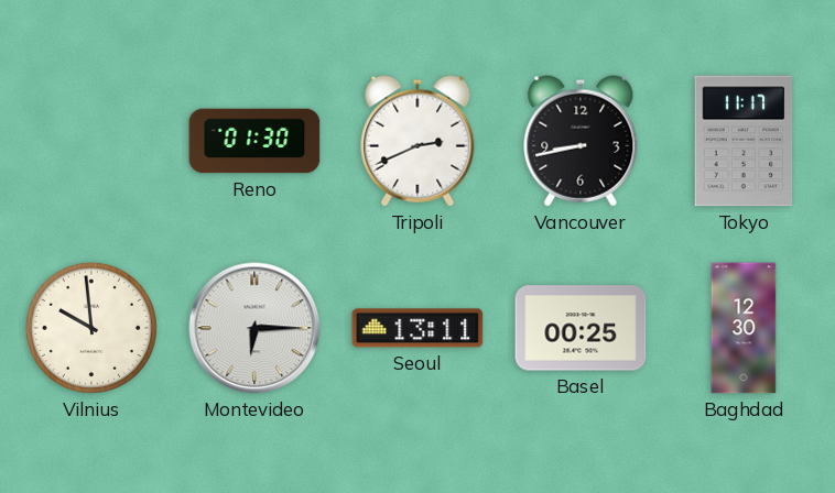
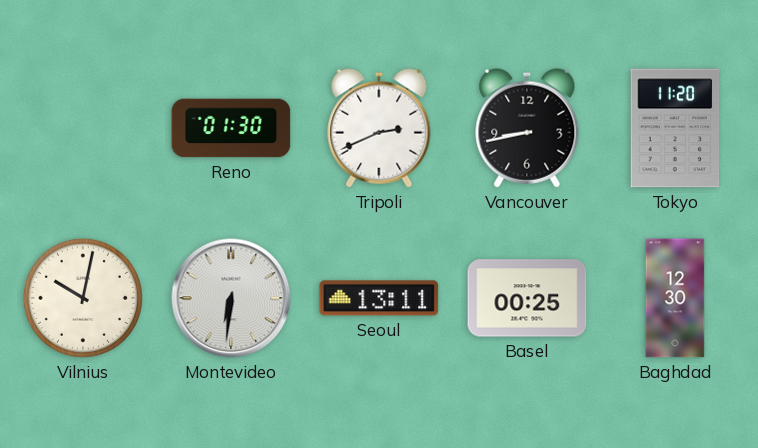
Tokyo: 11:17 -> 11:20 (675, 128)
Vilnius: 9:59 -> 10:02 (83, 298)
Montevideo: 6:15 -> 6:31 (231, 298)
